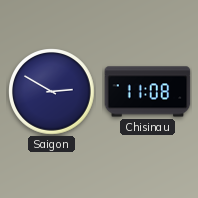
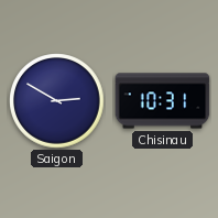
Chisinau: 11:08 -> 10:31 (163, 101)
